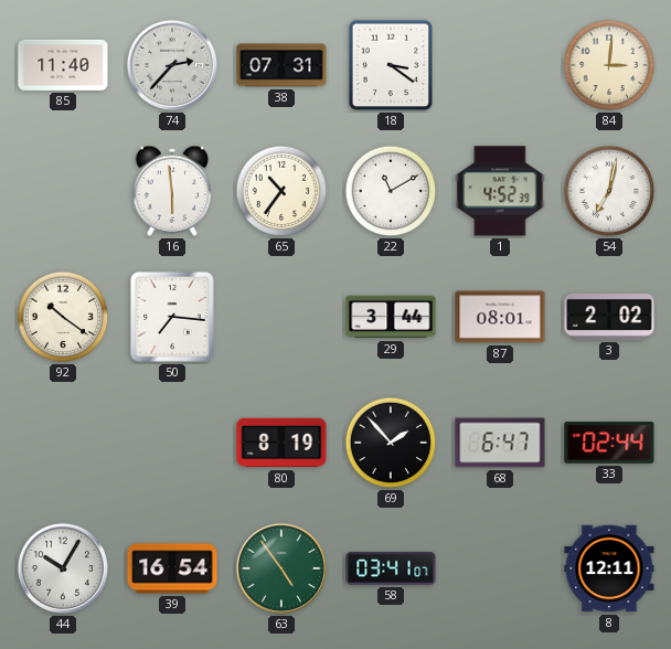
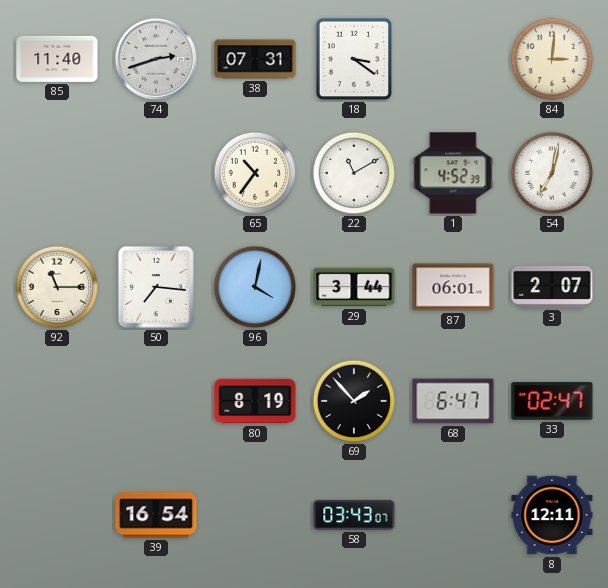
74: 2:37 -> 2:42 (156, 59)
16: 5:59 -> none (171, 191)
92: 10:21 -> 11:15 (57, 287)
96: none -> 4:02 (255, 287)
87: 08:01 -> 06:01 (453, 287)
3: 2:02 -> 2:07 (552, 287)
33: 02:44 -> 02:47 (552, 401)
44: 10:05 -> none (63, 568)
63: 4:54 -> none (281, 568)
58: 03:41 -> 03:43 (354, 515)
